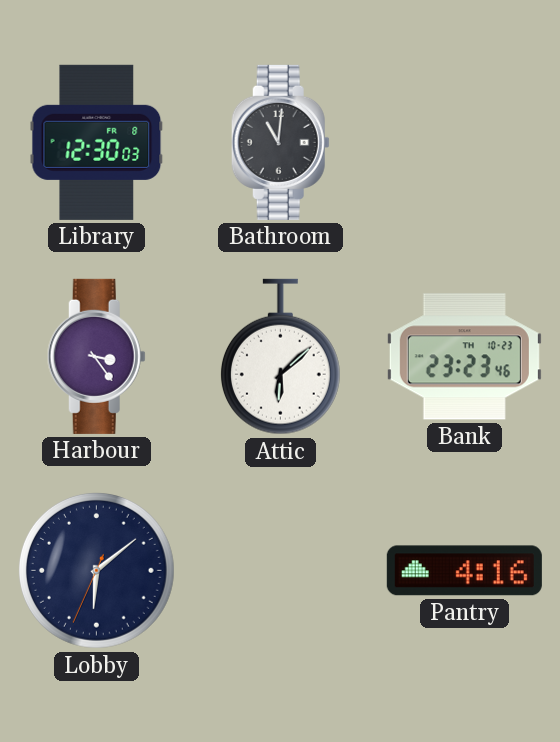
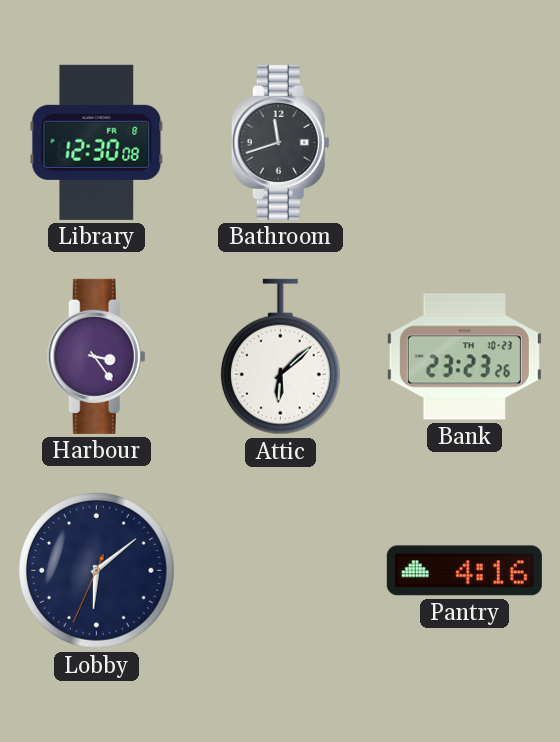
Library: 12:30:03 -> 12:30:08 (97, 142)
Bathroom: 11:01 -> 11:42 (280, 142)
Bank: 23:23:46 -> 23:23:26 (464, 357)
